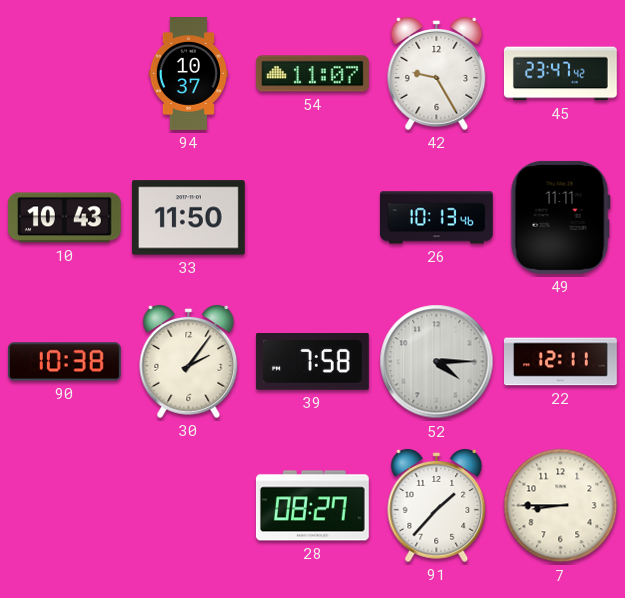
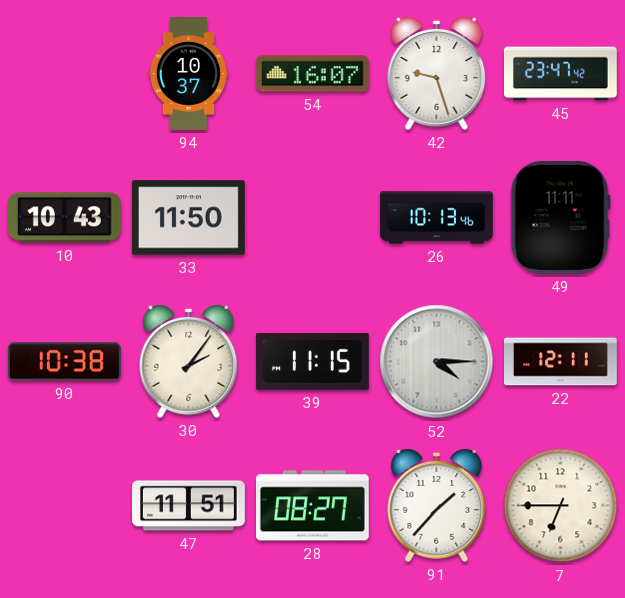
54: 11:07 -> 16:07 (312, 74)
42: 9:25 -> 9:27 (437, 74)
39: 7:58 -> 11:15 (312, 362)
47: none -> 11:51 (189, 506)
7: 8:45 -> 6:45 (561, 506)
